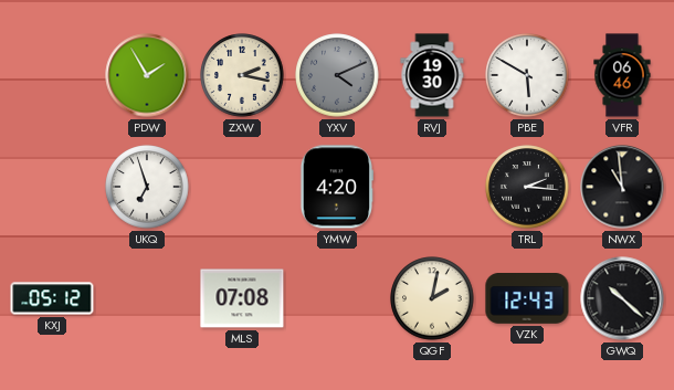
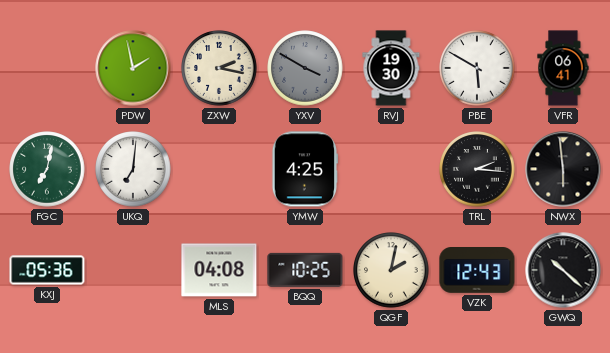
PDW: 1:55 -> 1:58 (133, 68)
YXV: 4:11 -> 3:50 (305, 68)
VFR: 06:46 -> 06:41 (563, 68)
FGC: none -> 7:02 (47, 169)
UKQ: 6:57 -> 7:01 (133, 169)
YMW: 4:20 -> 4:25 (304, 169)
NWX: 10:59 -> 5:59 (563, 169)
KXJ: 05:12 -> 05:36 (47, 270)
MLS: 07:08 -> 04:08 (219, 270)
BQQ: none -> 10:25 (305, 270)
